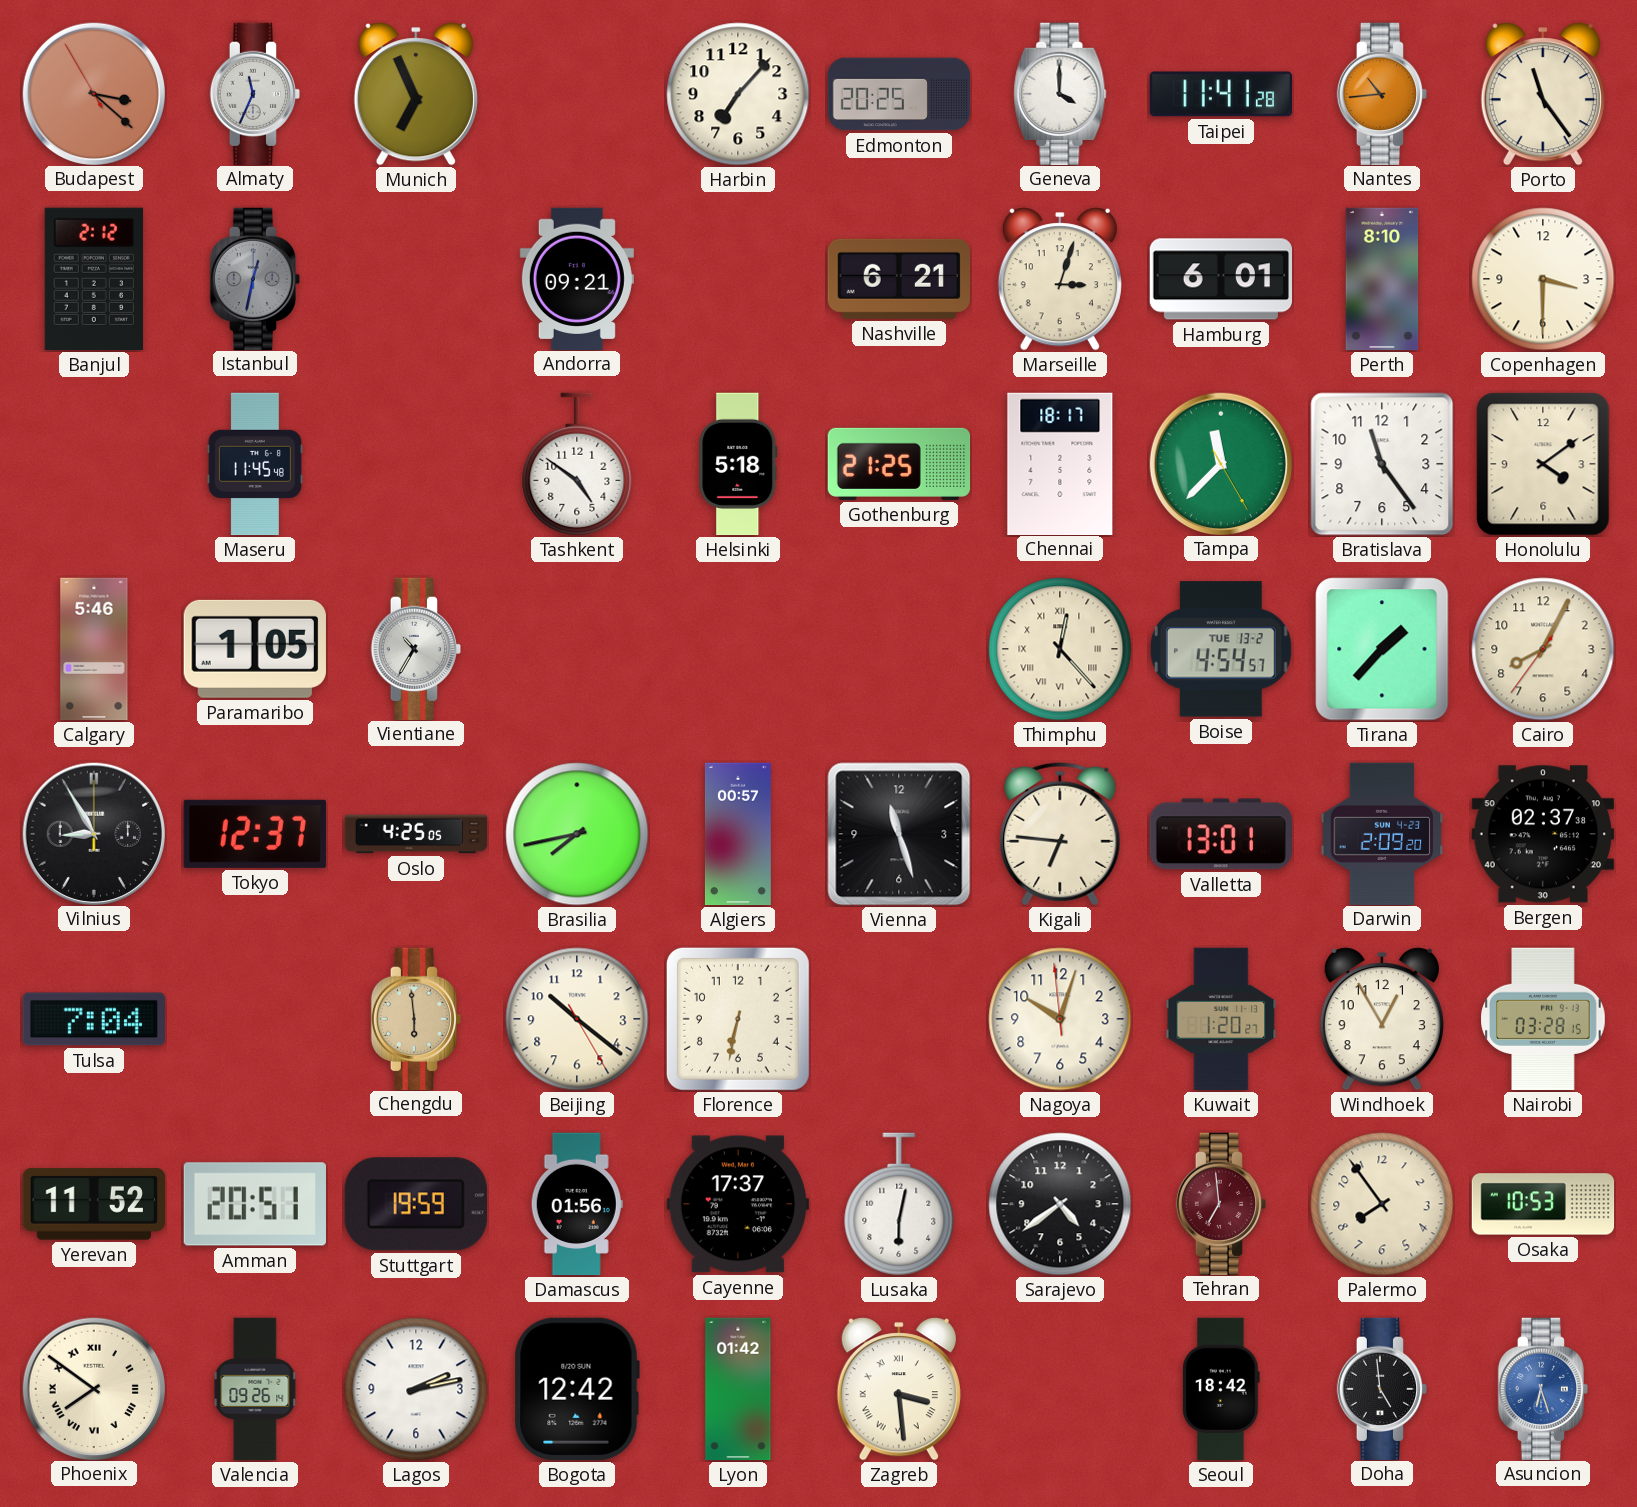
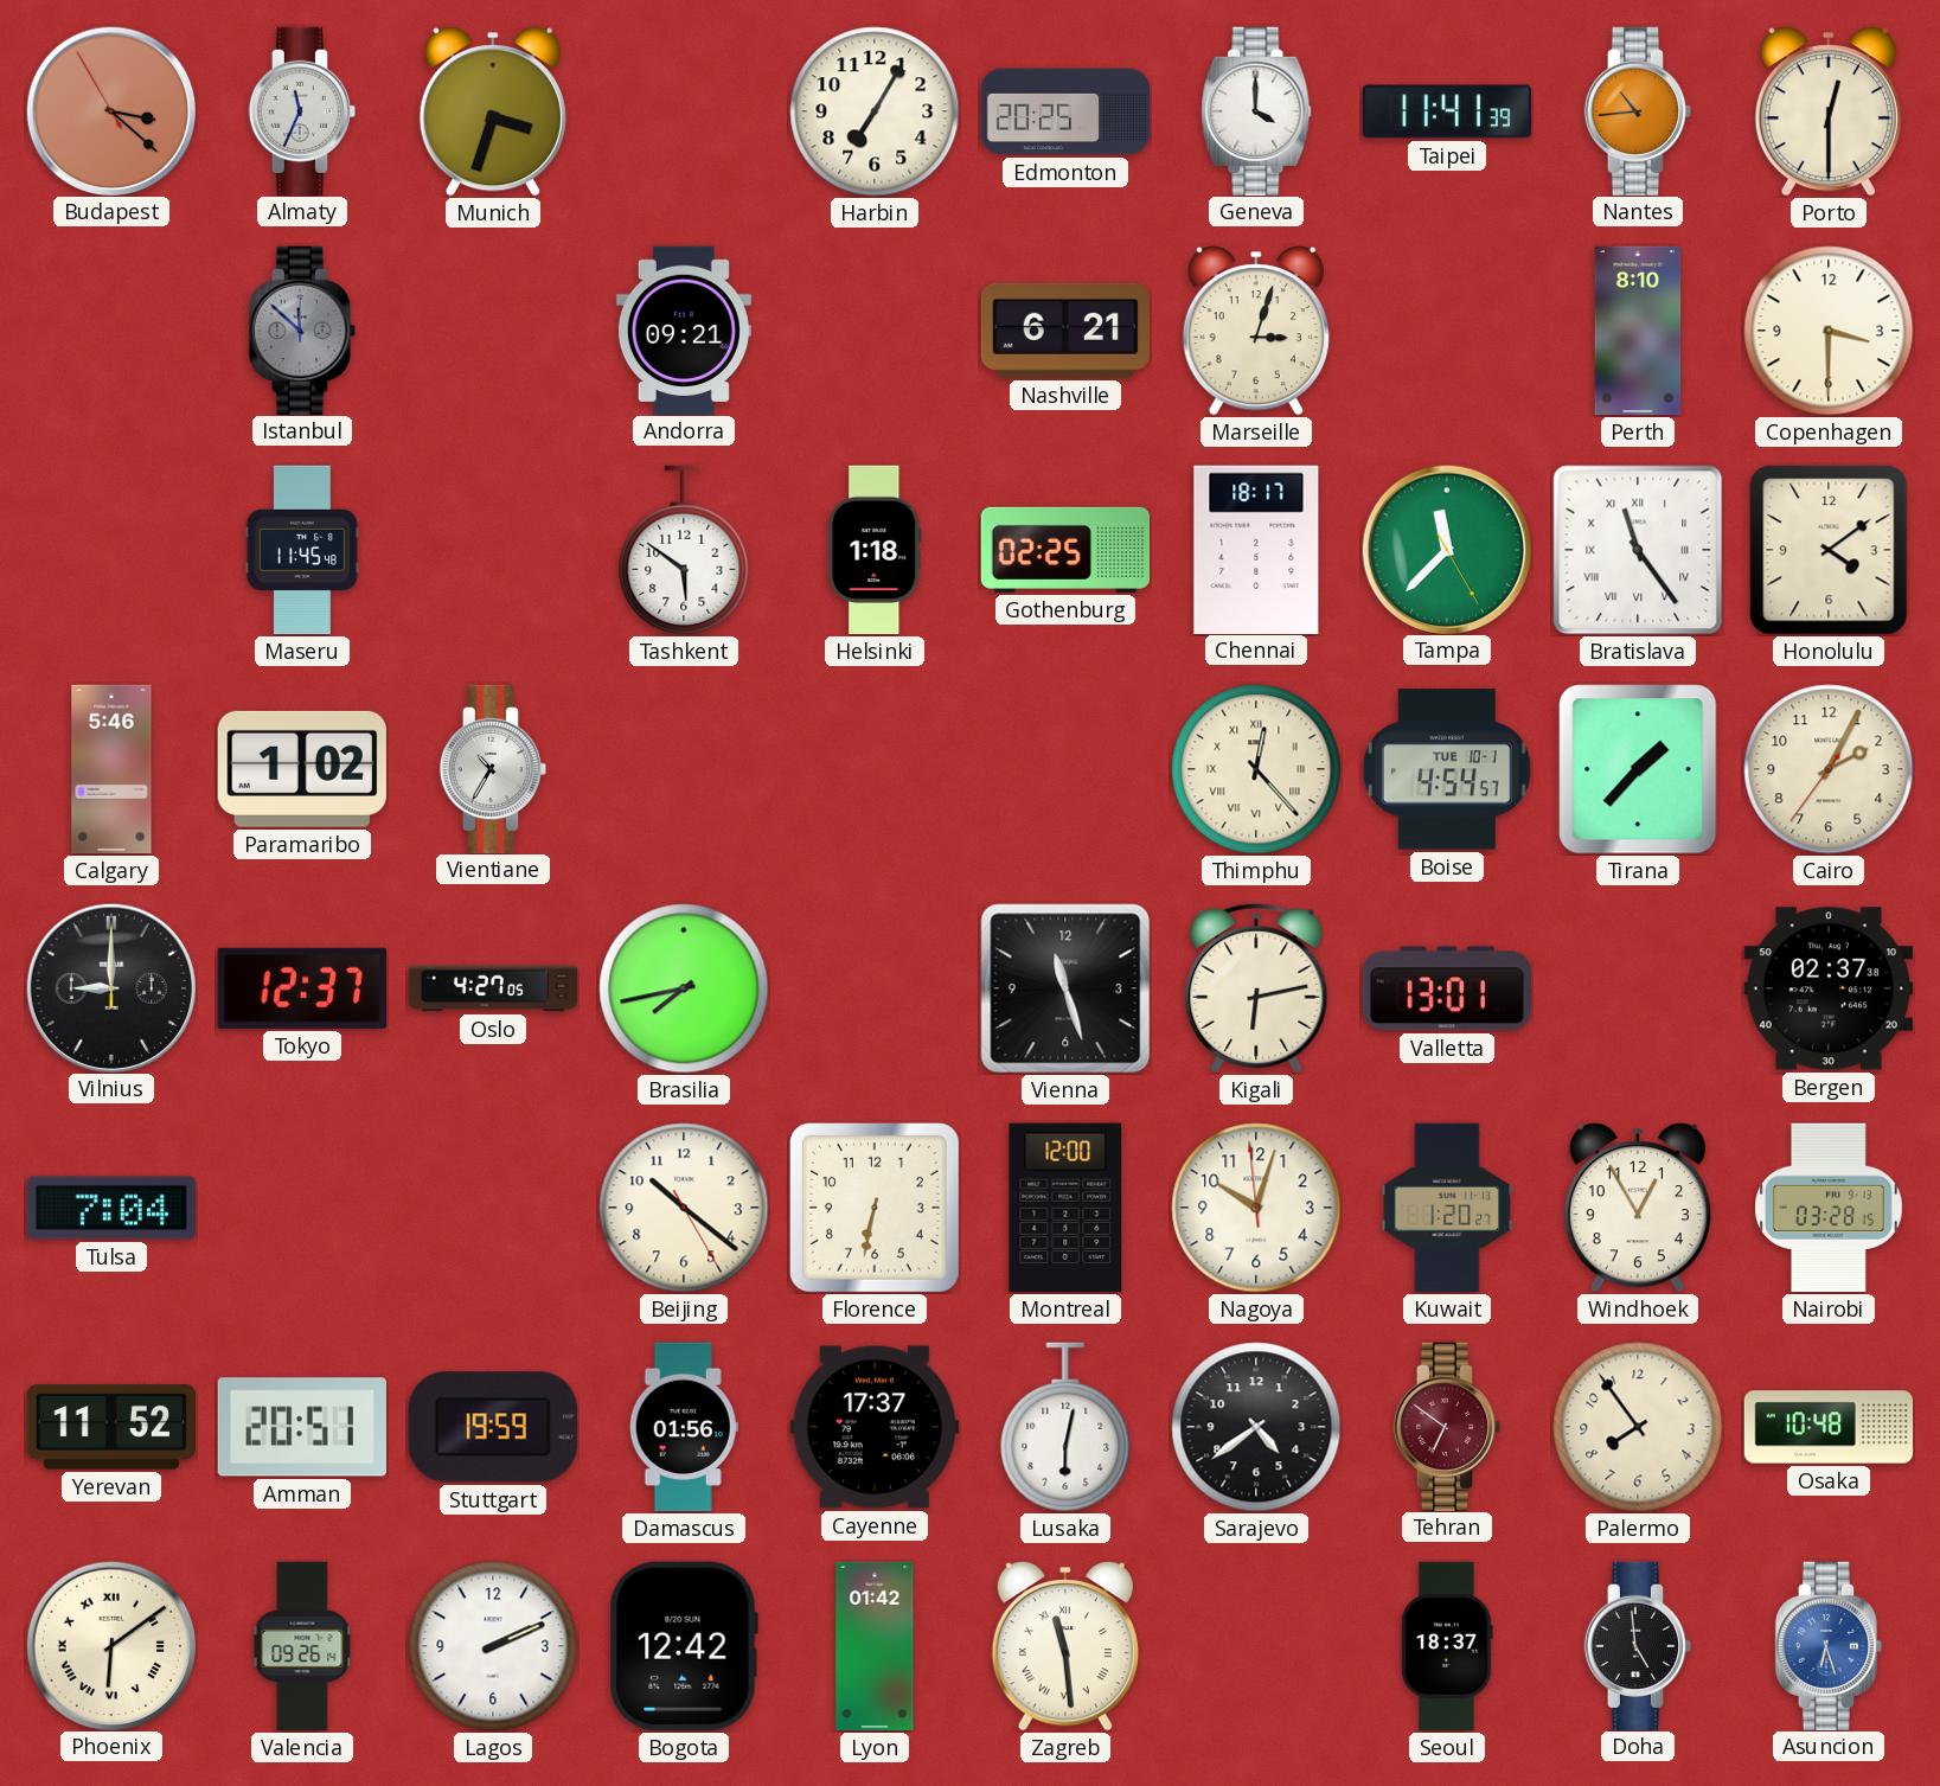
Munich: 6:56 -> 3:33 (493, 111)
Harbin: 7:07 -> 7:05 (875, 111)
Taipei: 11:41:28 -> 11:41:39 (1446, 111)
Porto: 11:24 -> 12:30 (1829, 111)
Banjul: 2:12 -> none (94, 279)
Istanbul: 12:32 -> 11:52 (301, 329)
Hamburg: 6:01 -> none (1220, 279)
Tashkent: 4:51 -> 5:51 (684, 550)
Helsinki: 5:18 -> 1:18 (875, 550)
Gothenburg: 21:25 -> 02:25 (1065, 550)
Bratislava numerals: Arabic -> Roman (1638, 550)
Paramaribo: 1:05 -> 1:02 (302, 769)
Boise date: TUE 13-2 -> TUE 10-1 (1447, 769)
Cairo: 8:04 -> 2:04 (1829, 769)
Vilnius: 8:55 -> 9:00 (110, 987)
Oslo: 4:25 -> 4:27 (493, 988)
Algiers: 00:57 -> none (738, 834)
Kigali: 6:46 -> 6:13 (1256, 988)
Darwin: 2:09 -> none (1382, 833)
Chengdu: 5:59 -> none (415, 1018)
Montreal: none -> 12:00 (1065, 1208)
Tehran: 6:59 -> 6:51 (1446, 1426)
Osaka: 10:53 -> 10:48 (1829, 1427)
Phoenix: 7:51 -> 6:09 (110, 1645)
Lagos: 2:13 -> 2:11 (493, 1646)
Zagreb: 3:29 -> 11:29 (1065, 1646)
Seoul: 18:42 -> 18:37 (1447, 1646)
